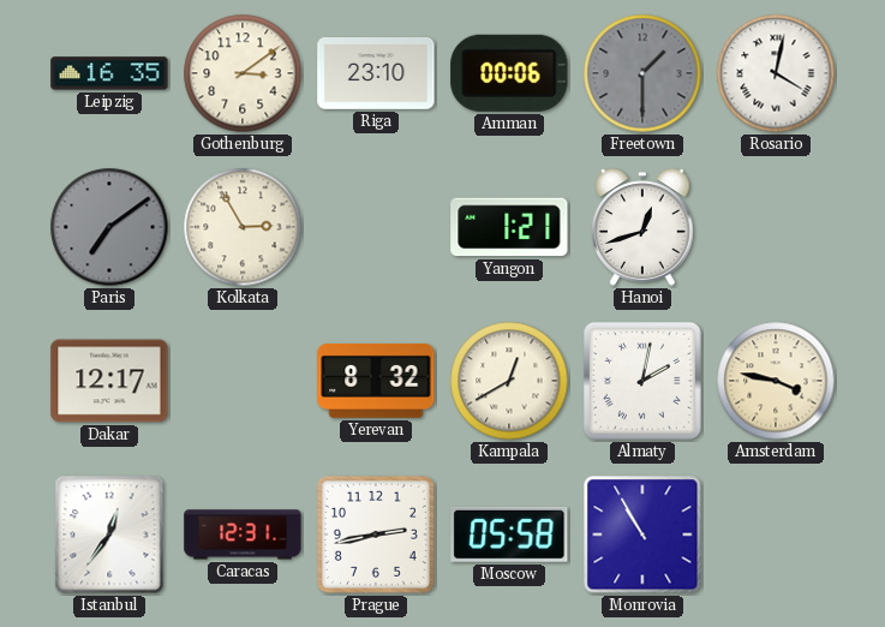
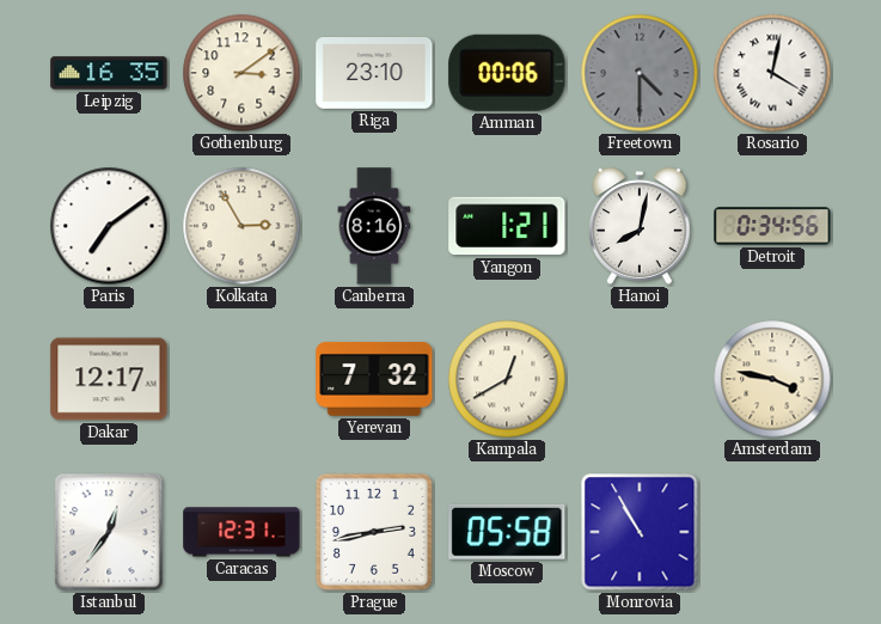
Freetown: 1:30 -> 4:30 (640, 73)
Paris dial: grey -> white (109, 226)
Canberra: none -> 8:16 (374, 226)
Hanoi: 12:42 -> 8:02 (640, 226)
Detroit: none -> 0:34 (772, 226)
Yerevan: 8:32 -> 7:32 (374, 380)
Almaty: 2:02 -> none (642, 381)
